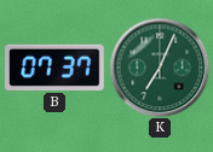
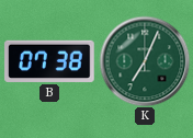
B: 07:37 -> 07:38 (49, 61)
